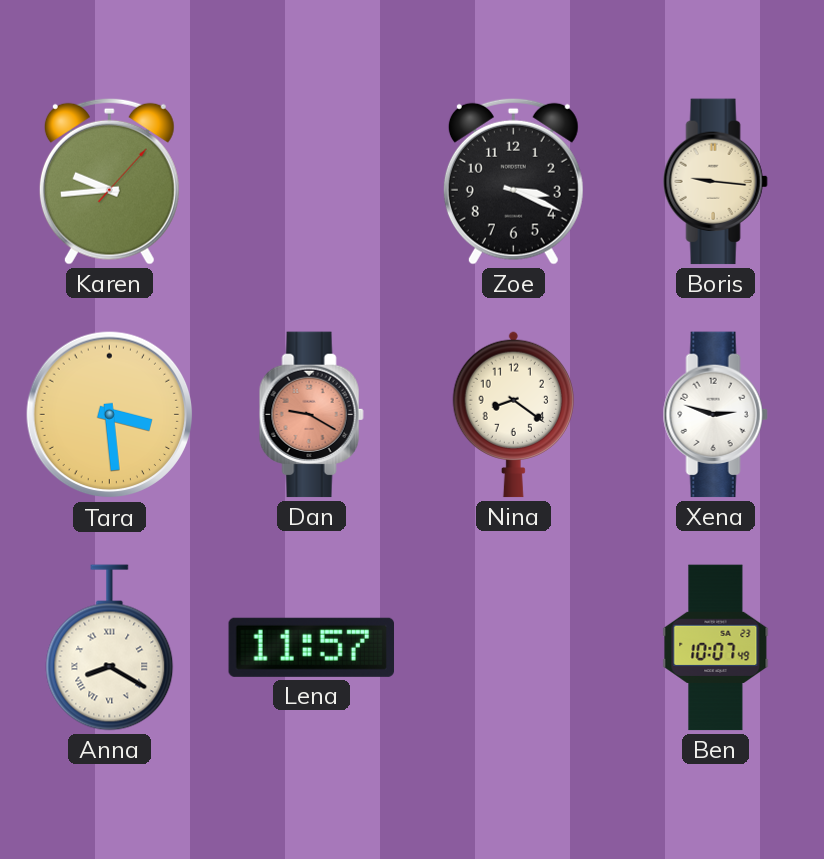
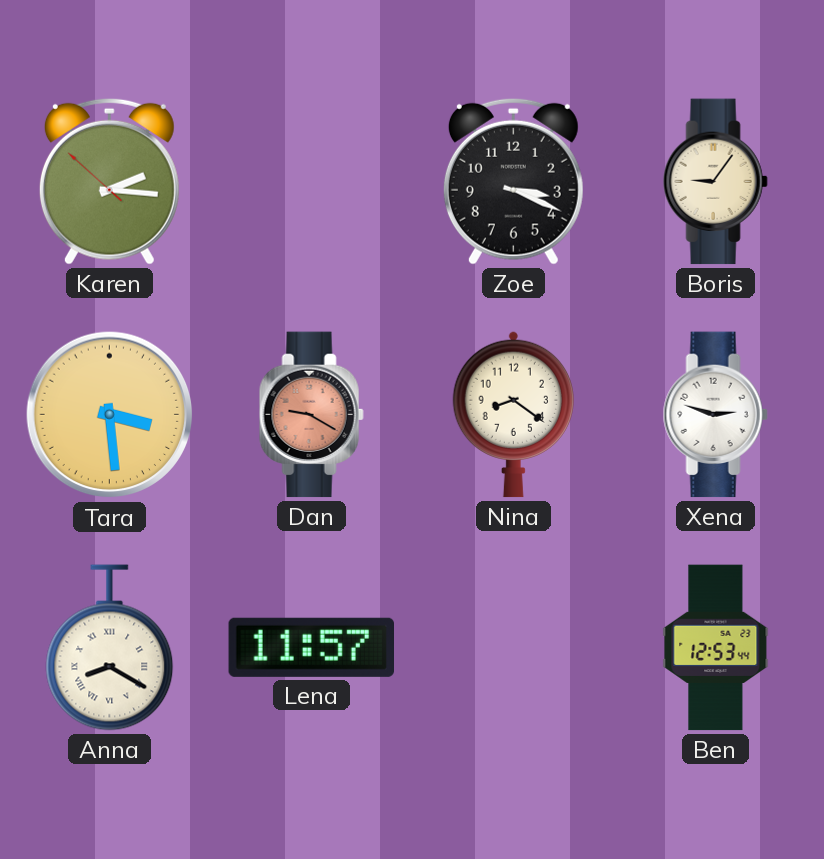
Karen: 9:44 -> 2:15 (109, 181)
Boris: 9:16 -> 9:06 (715, 182)
Ben: 10:07 -> 12:53 (716, 648)
